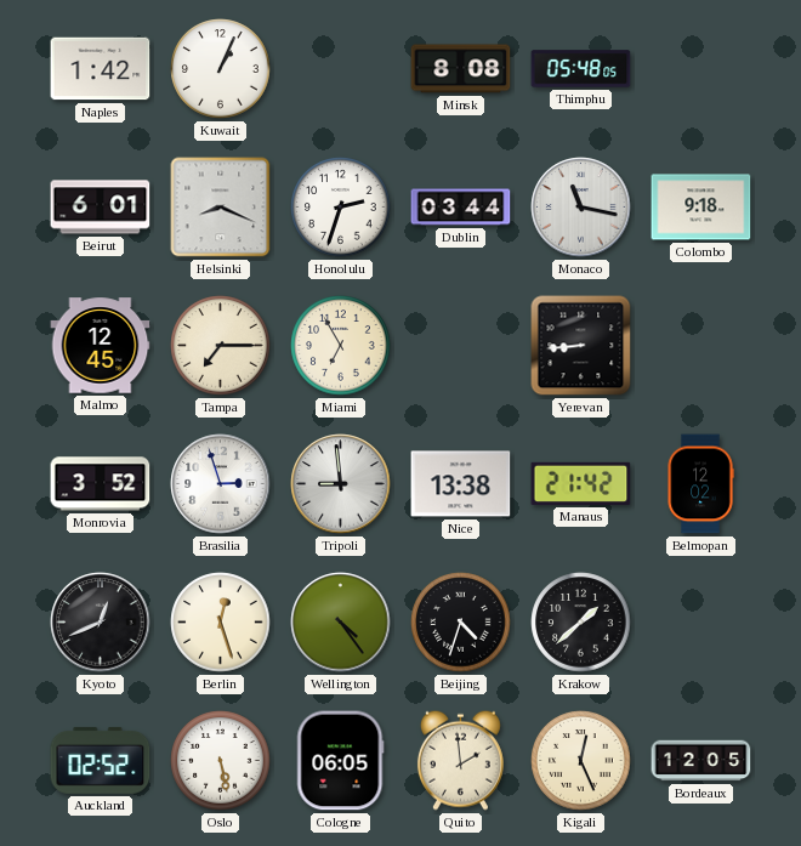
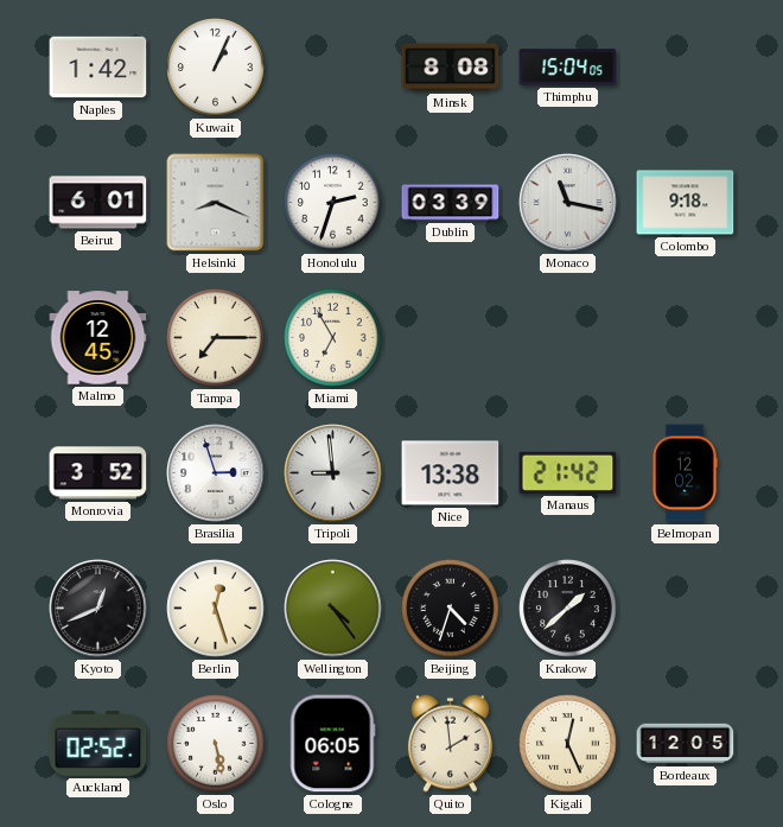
Thimphu: 05:48 -> 15:04 (568, 68)
Dublin: 03:44 -> 03:39 (451, 203)
Yerevan: 8:44 -> none (581, 346)
